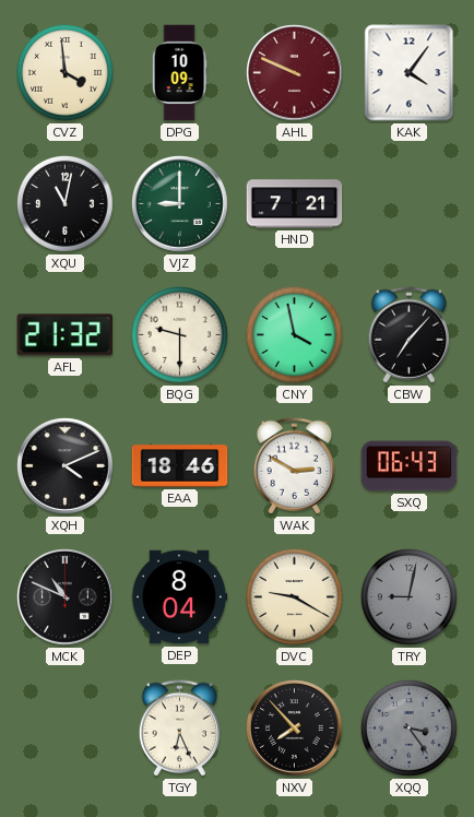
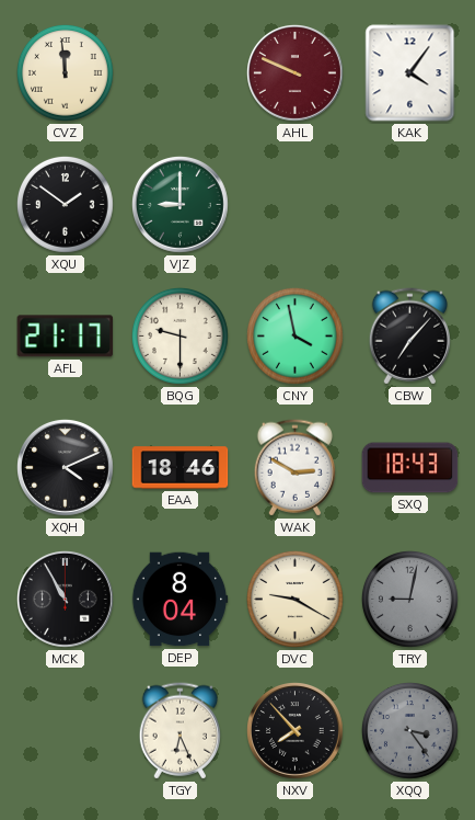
CVZ: 3:59 -> 11:59 (65, 72)
DPG: 10:09 -> none (179, 73)
XQU: 11:02 -> 1:51 (65, 204)
HND: 7:21 -> none (295, 204)
AFL: 21:32 -> 21:17 (66, 337)
SXQ: 06:43 -> 18:43 (410, 468)
MCK: 10:49 -> 10:55 (66, 600)
